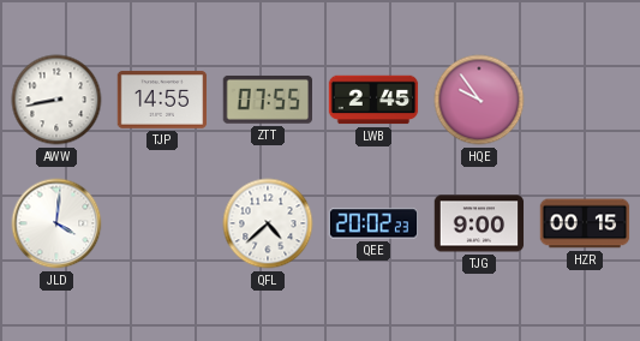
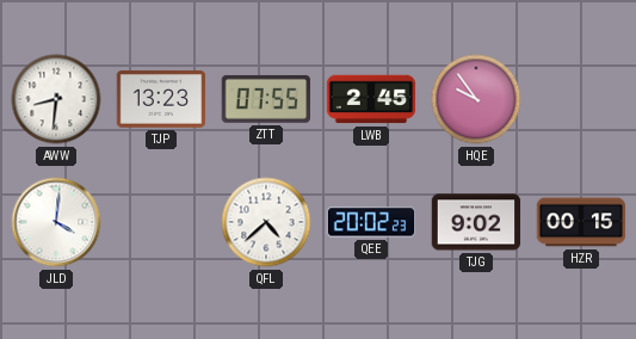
AWW: 8:43 -> 8:31 (56, 99)
TJP: 14:55 -> 13:23 (161, 99)
TJG: 9:00 -> 9:02 (476, 222)
